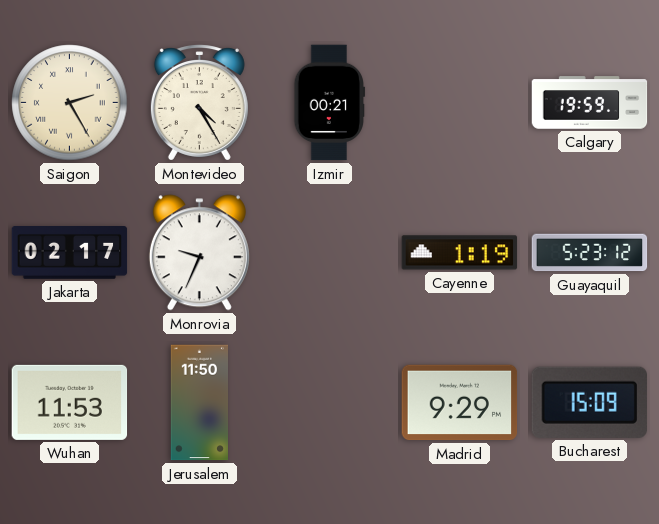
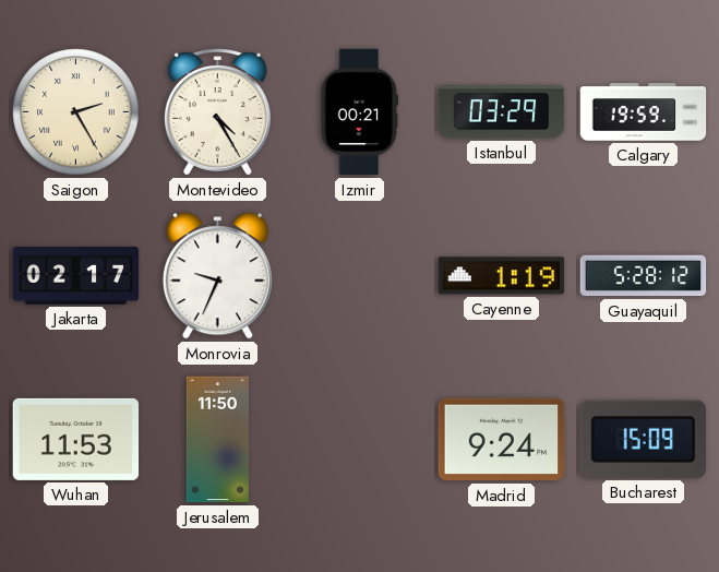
Istanbul: none -> 03:29 (502, 112)
Guayaquil: 5:23 -> 5:28 (644, 276)
Madrid: 9:29 -> 9:24 (502, 440)
